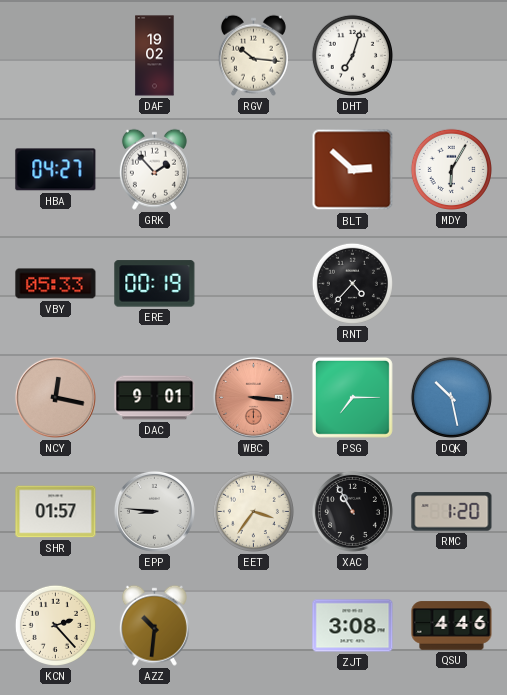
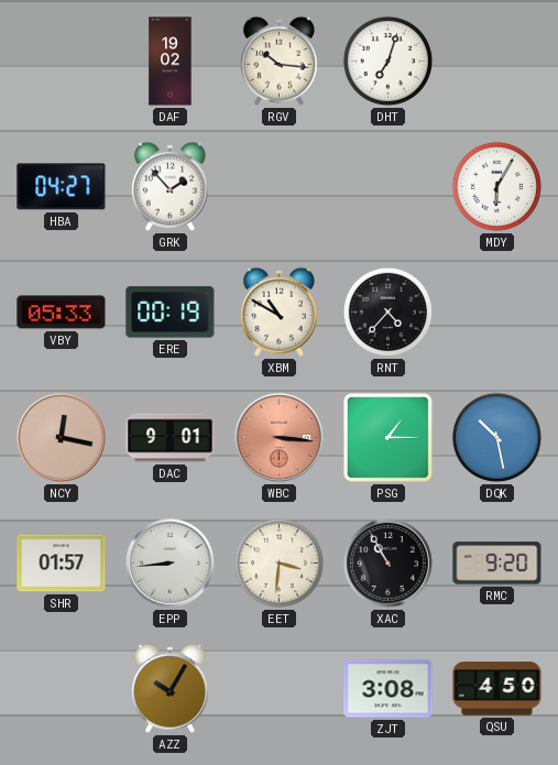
BLT: 2:52 -> none (353, 170)
XBM: none -> 10:50 (278, 312)
PSG: 7:15 -> 1:15 (387, 437)
EPP: 8:46 -> 8:44 (169, 562)
EET: 3:36 -> 3:31 (278, 562)
RMC: 1:20 -> 9:20 (497, 564)
KCN: 2:23 -> none (55, 625)
AZZ: 10:31 -> 10:05 (169, 688)
QSU: 4:46 -> 4:50 (497, 689)
